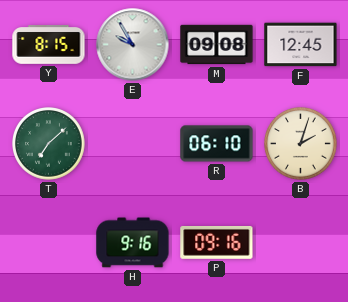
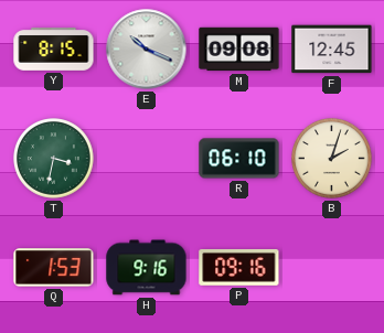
E: 9:55 -> 10:19 (147, 50)
T: 7:08 -> 3:32 (54, 159)
Q: none -> 1:53 (54, 268)
